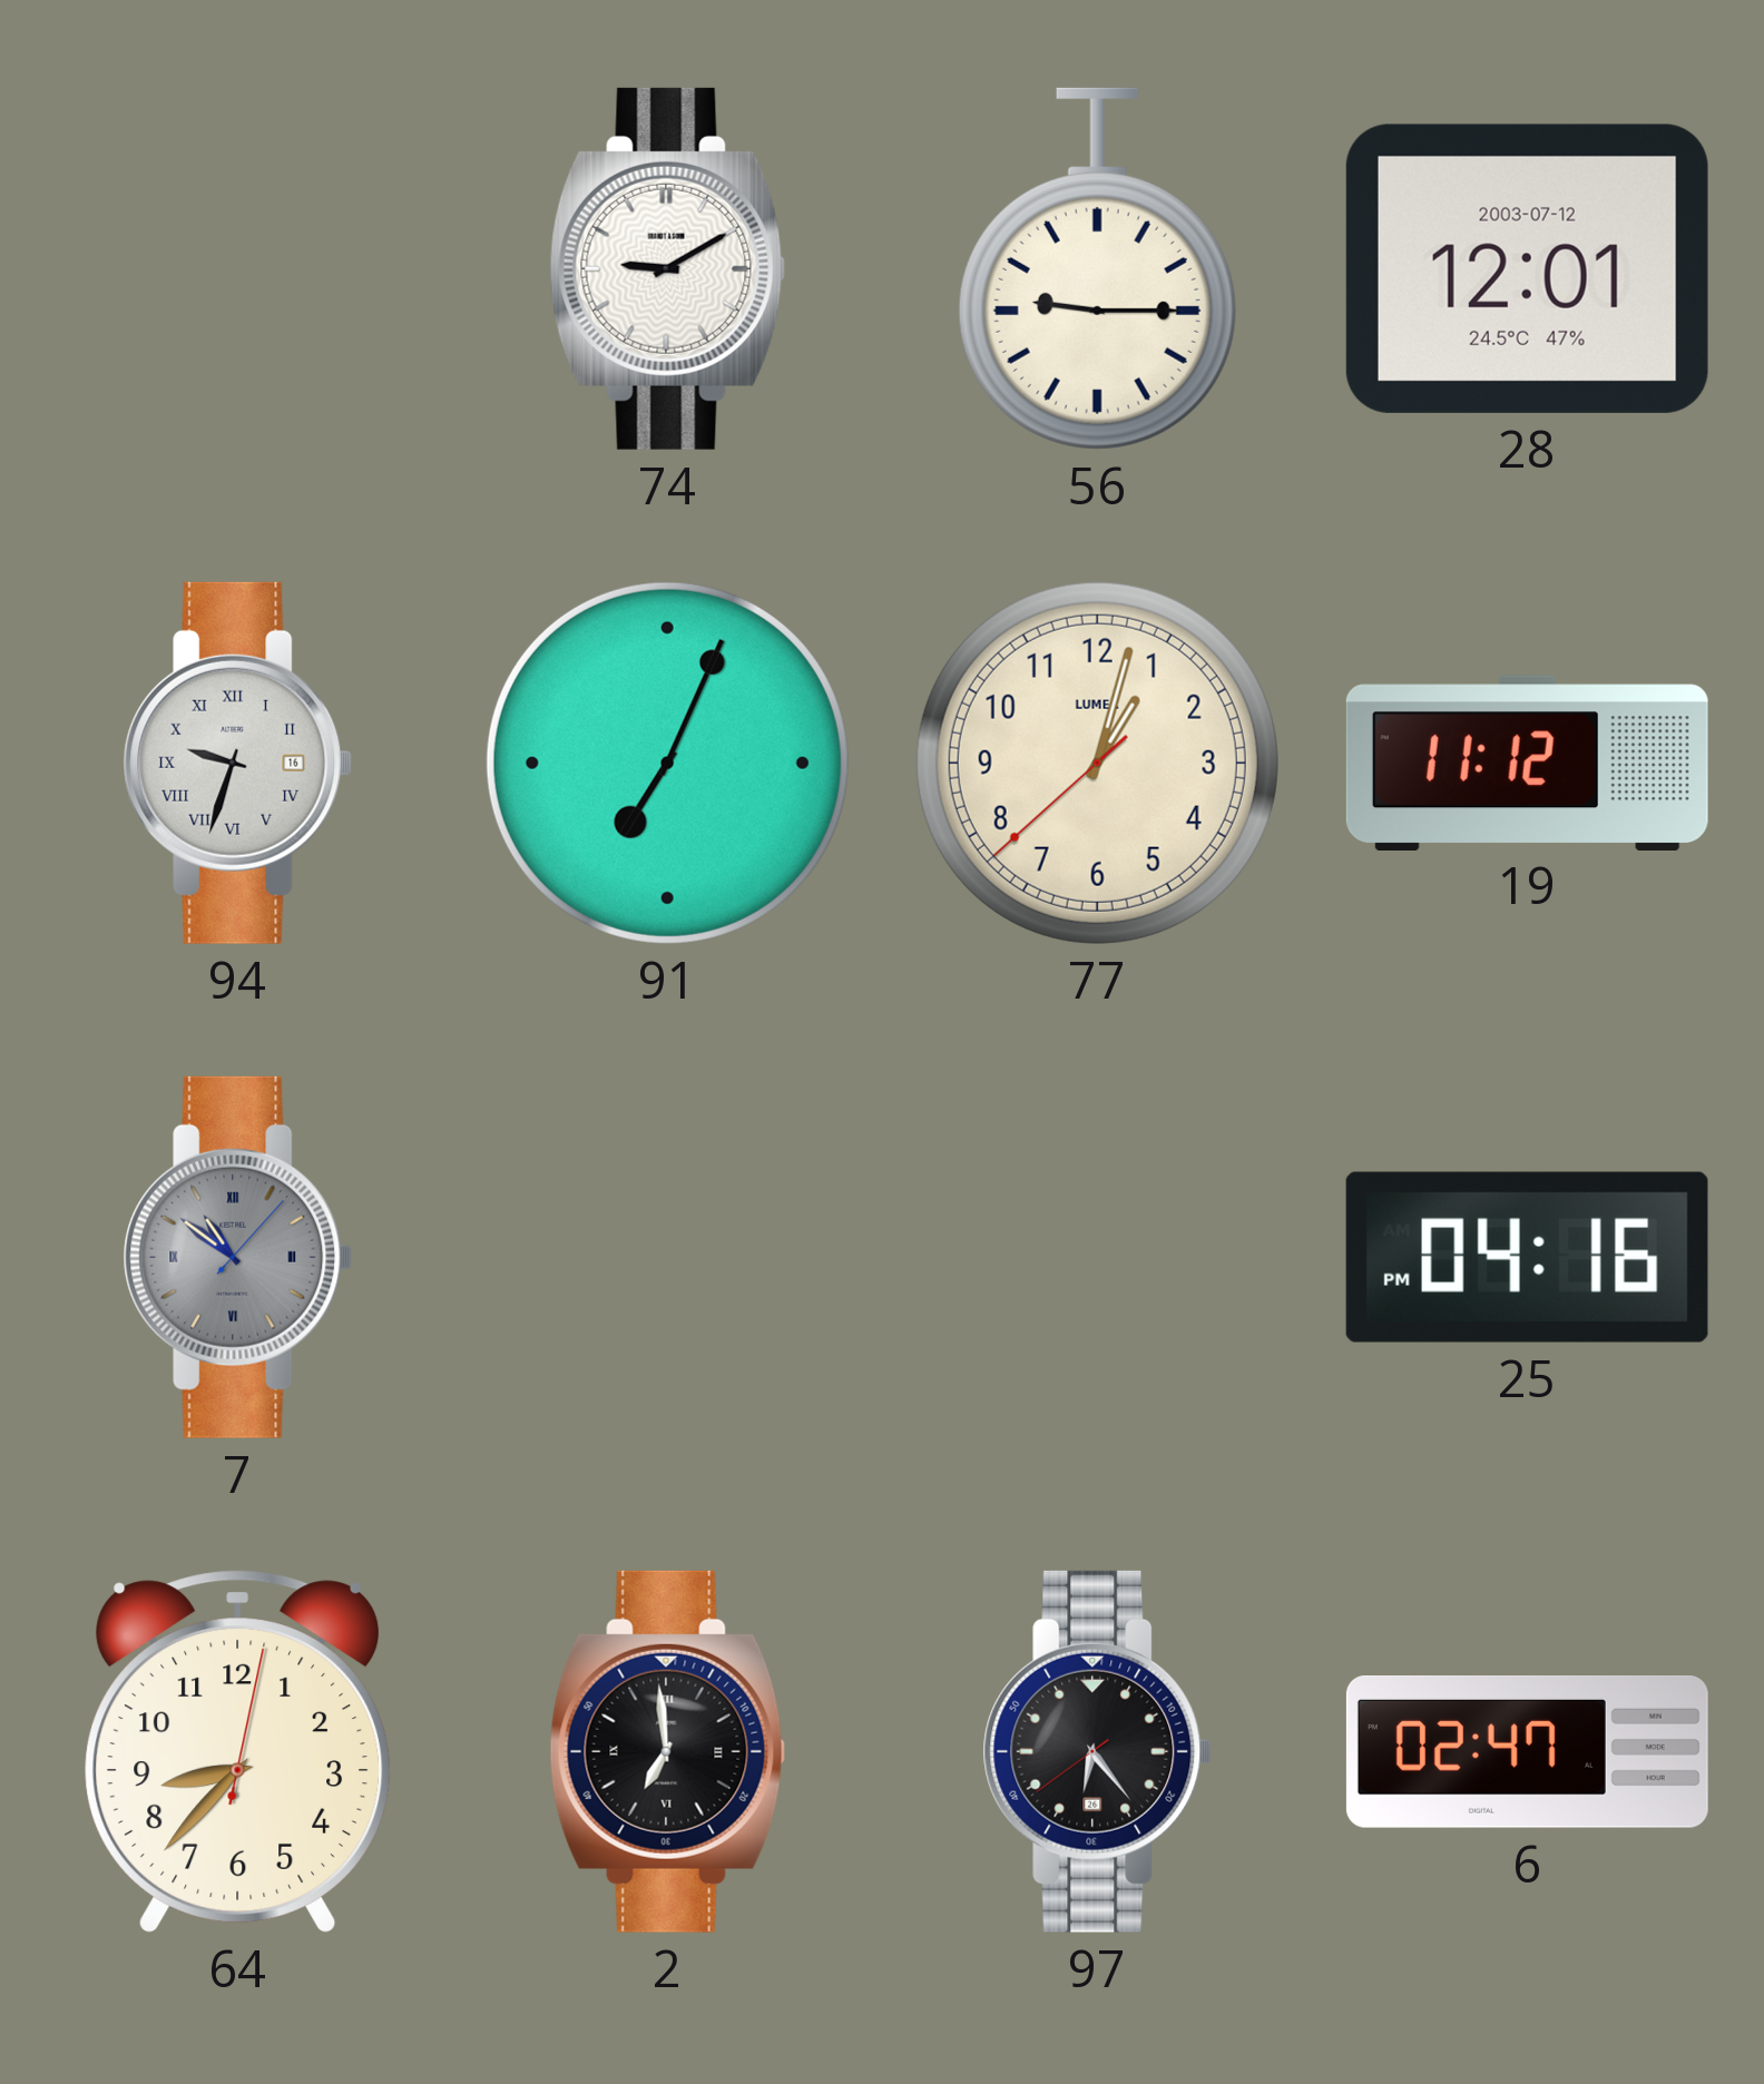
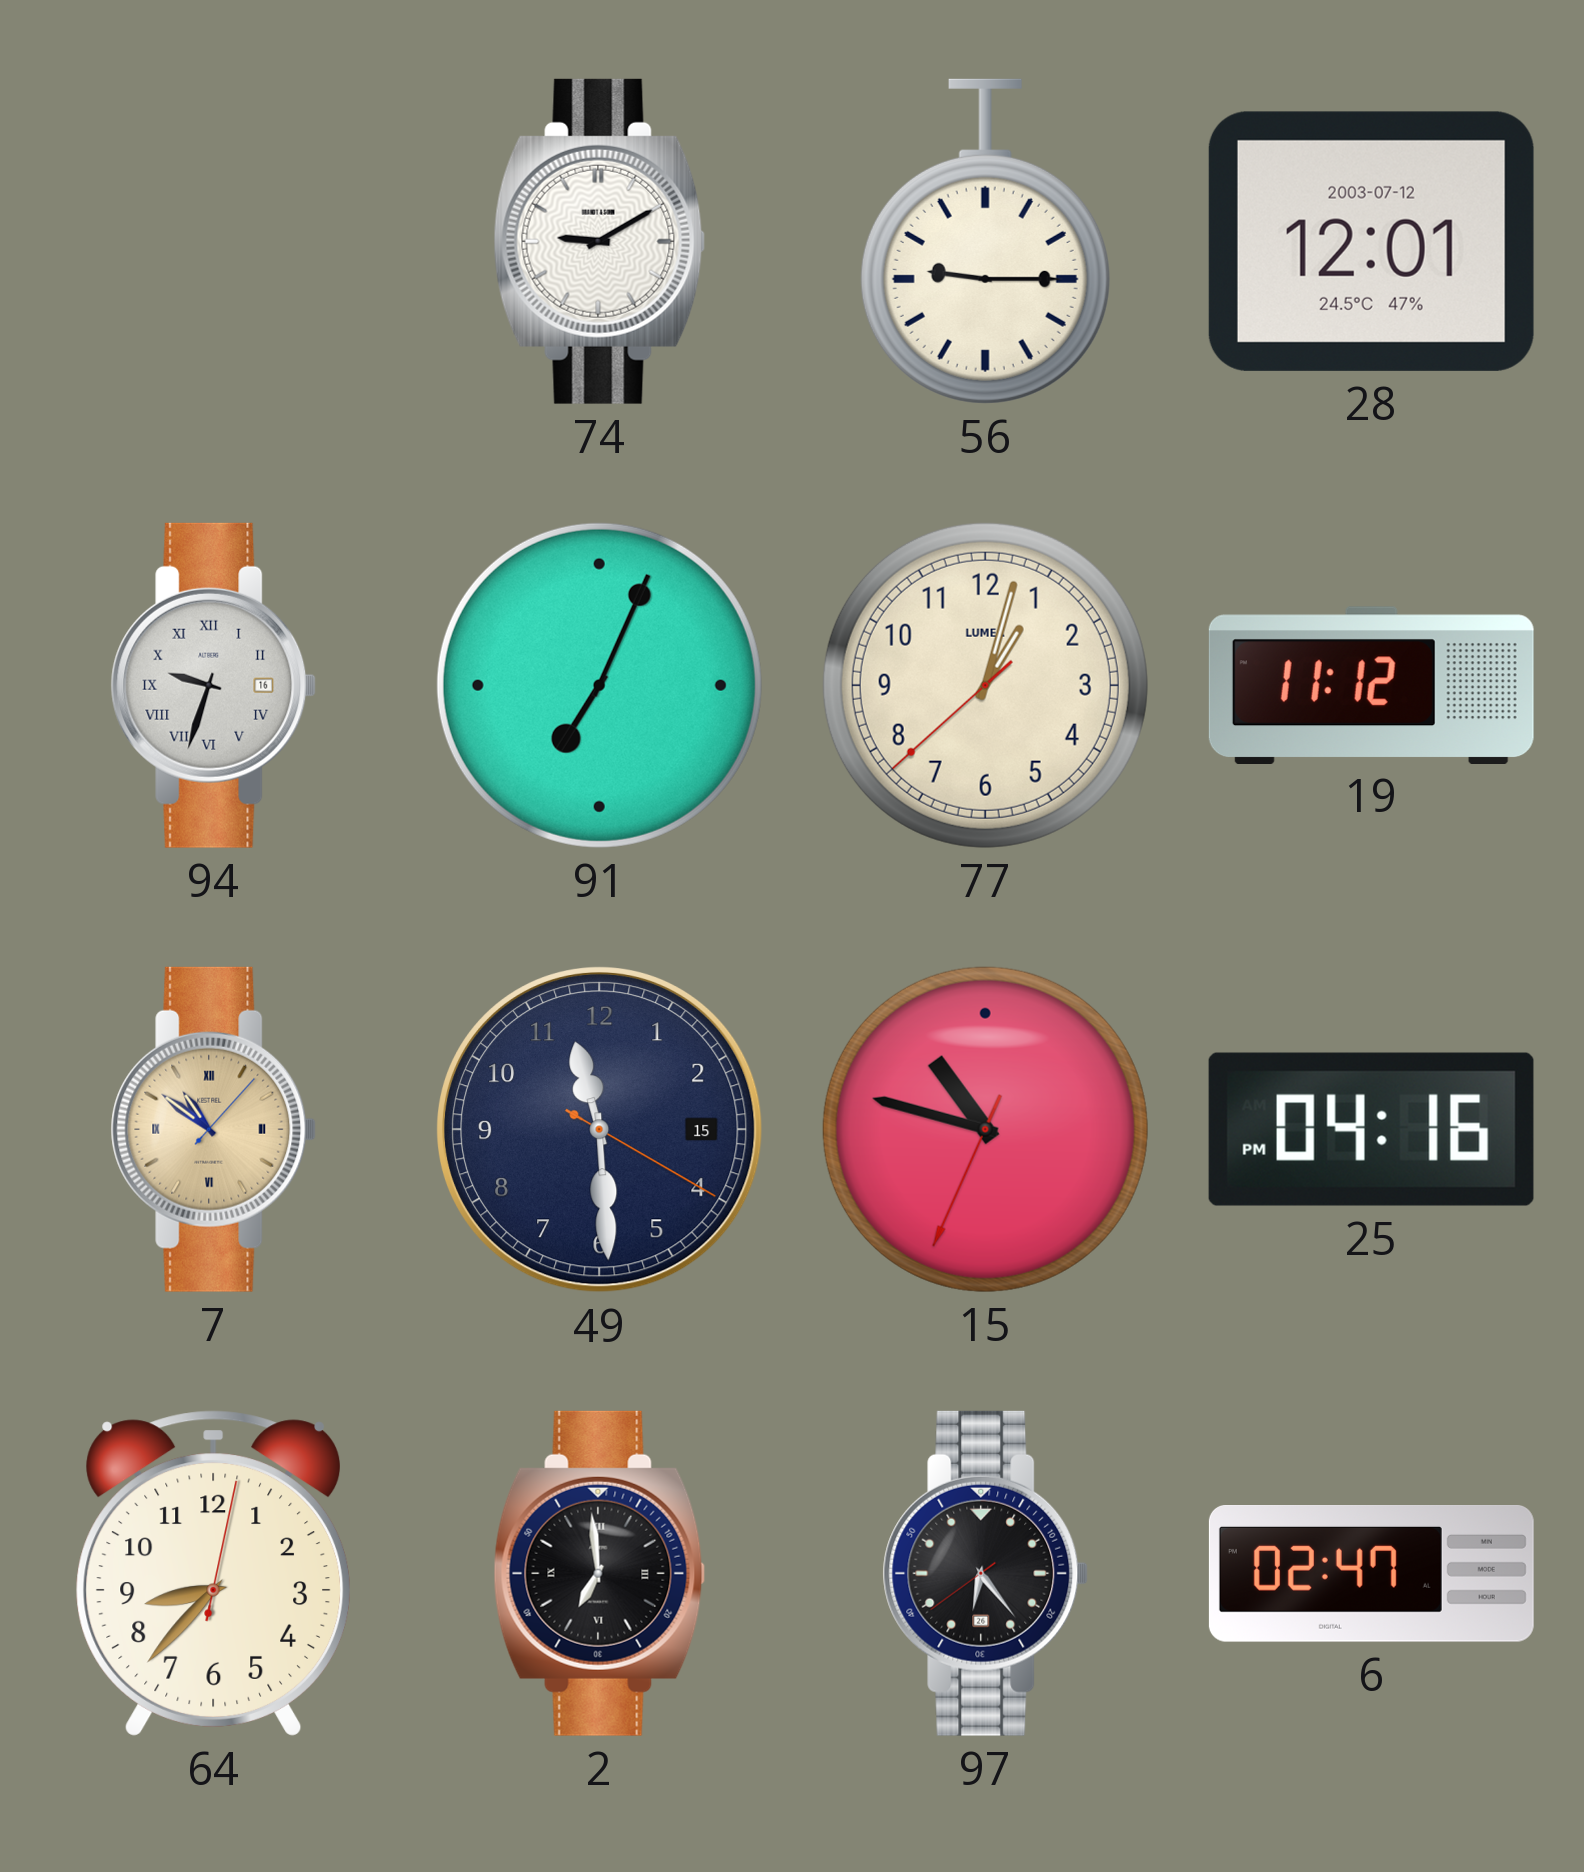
7 dial: grey -> champagne (214, 1129)
49: none -> 11:29 (600, 1130)
15: none -> 10:47 (985, 1129)
